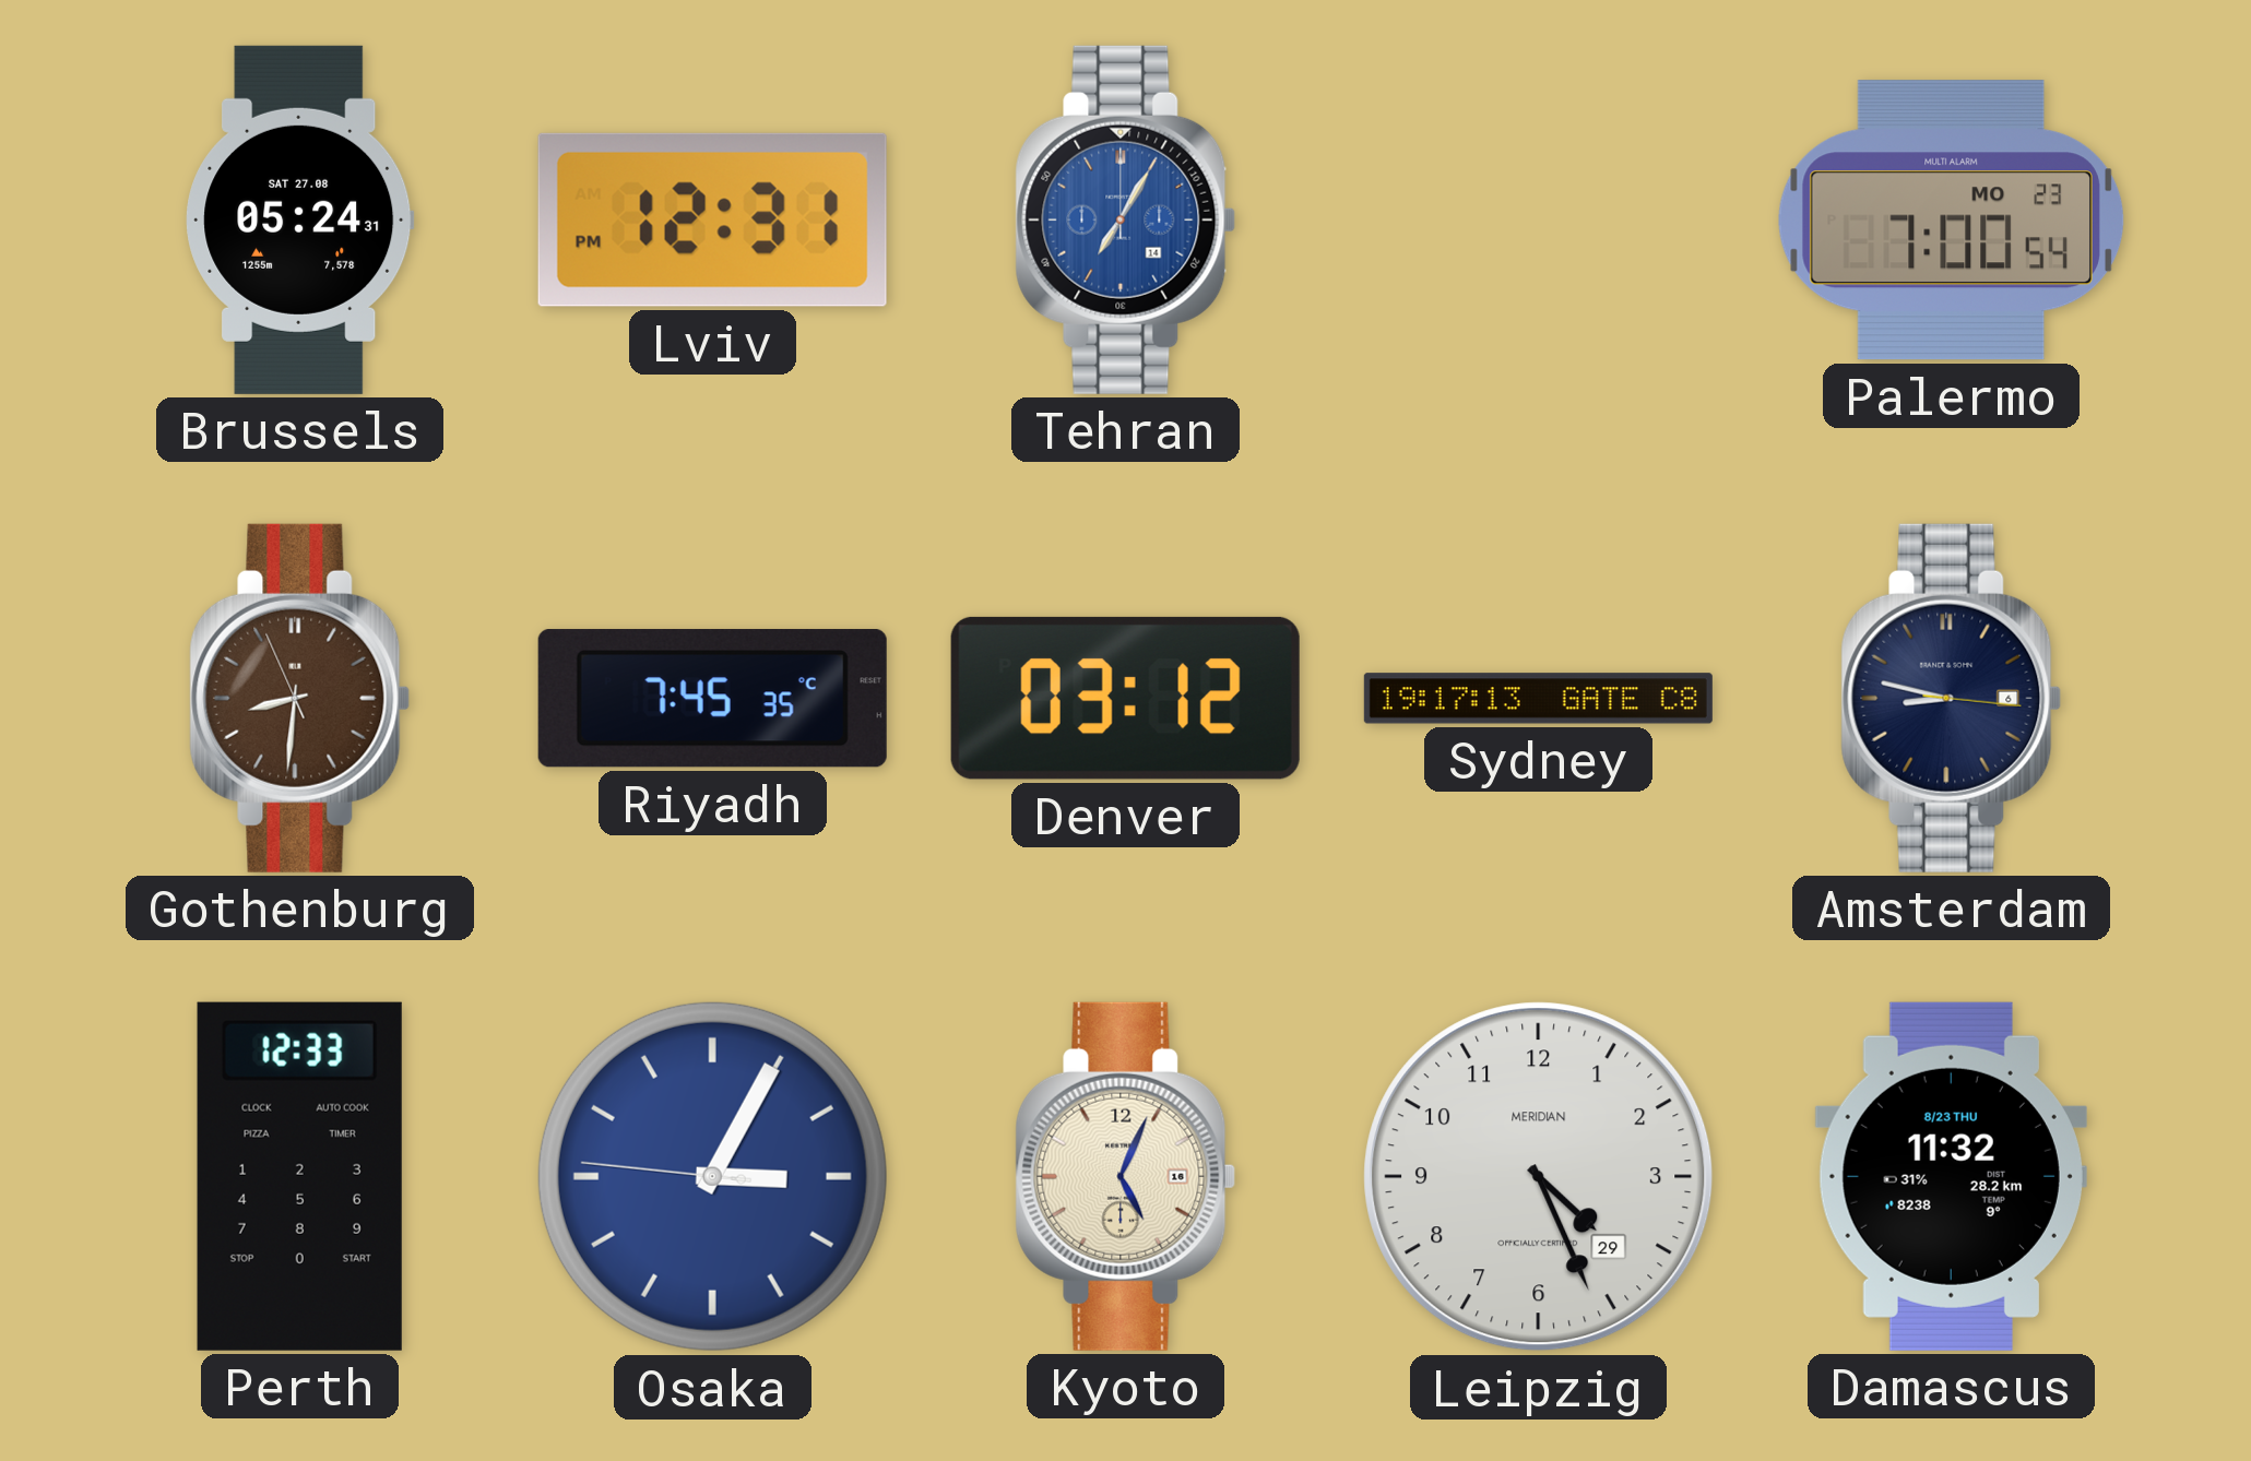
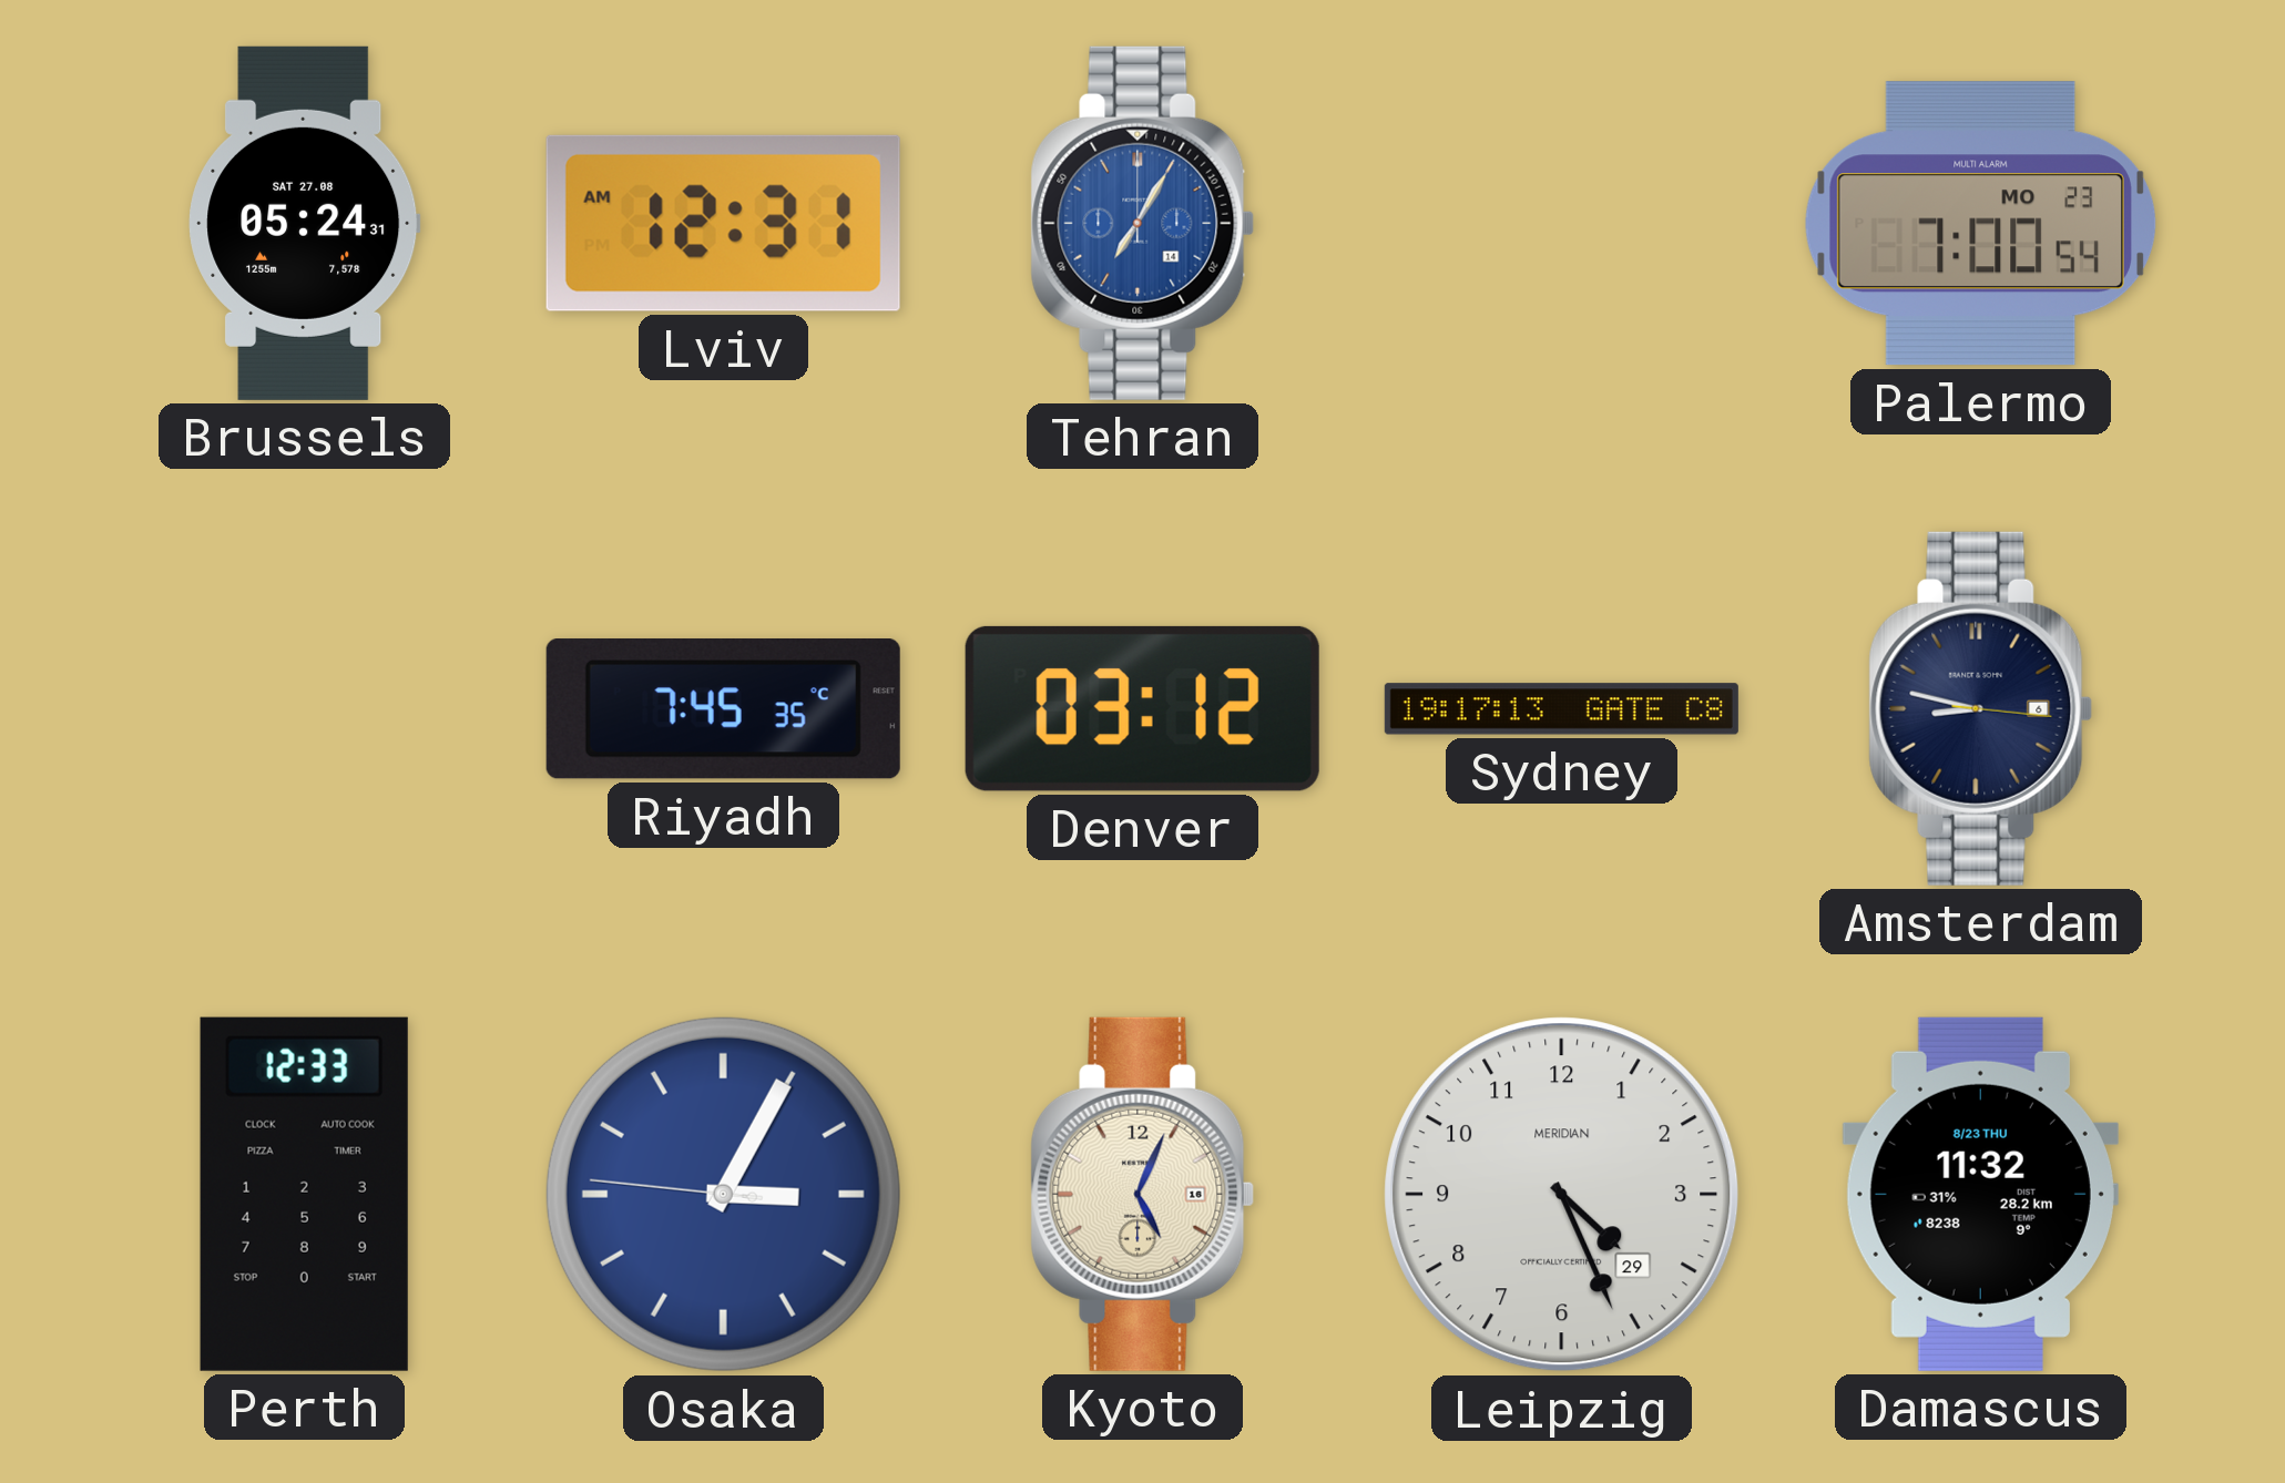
Lviv: 12:31 PM -> 12:31 AM (723, 223)
Gothenburg: 8:30 -> none (300, 698)
